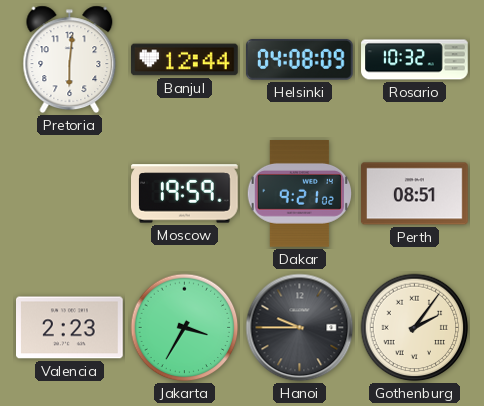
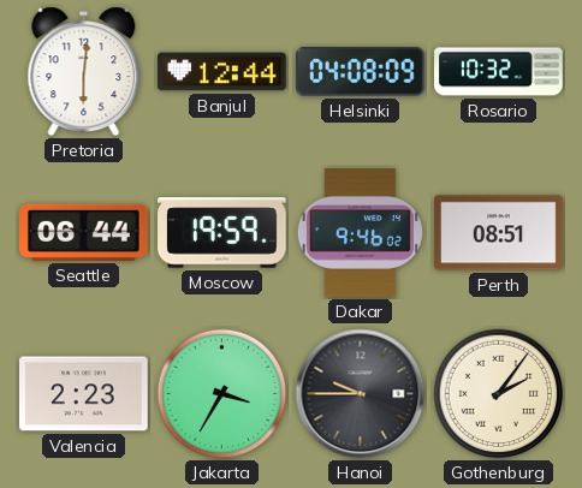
Seattle: none -> 06:44 (84, 232)
Dakar: 9:21 -> 9:46 (360, 233)
